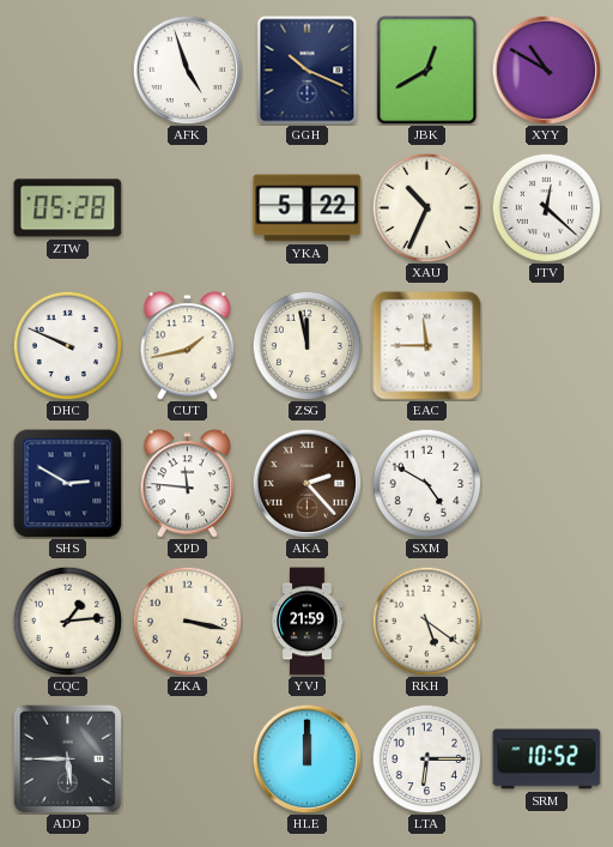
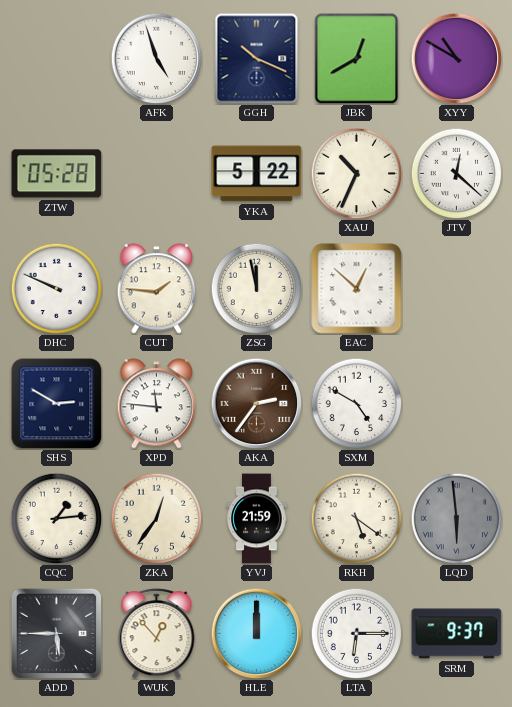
CUT: 1:43 -> 1:46 (157, 289)
EAC: 11:45 -> 12:52 (357, 289)
AKA: 2:23 -> 2:36 (256, 403)
ZKA: 3:17 -> 12:36 (156, 518)
LQD: none -> 5:59 (456, 518)
WUK: none -> 12:53 (157, 634)
SRM: 10:52 -> 9:37 (457, 634)
